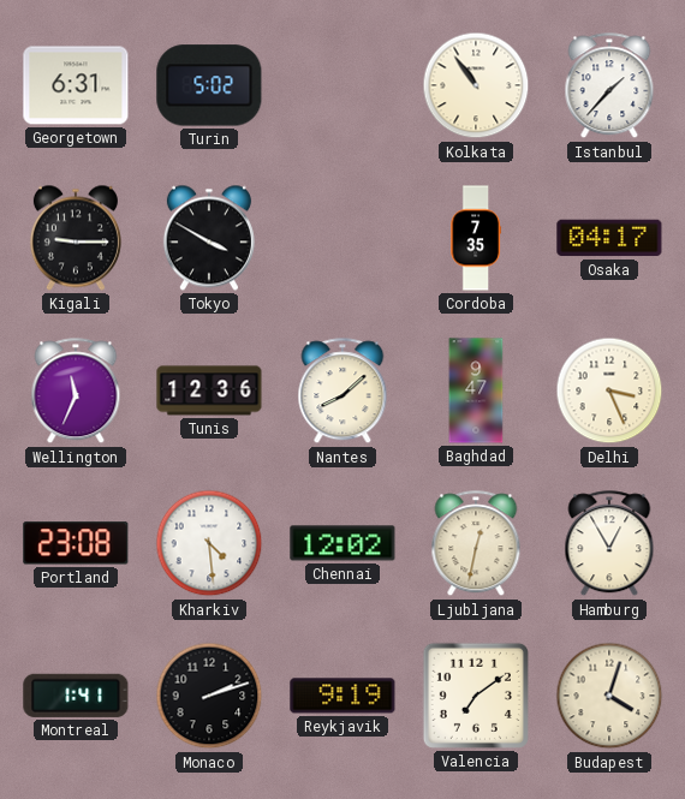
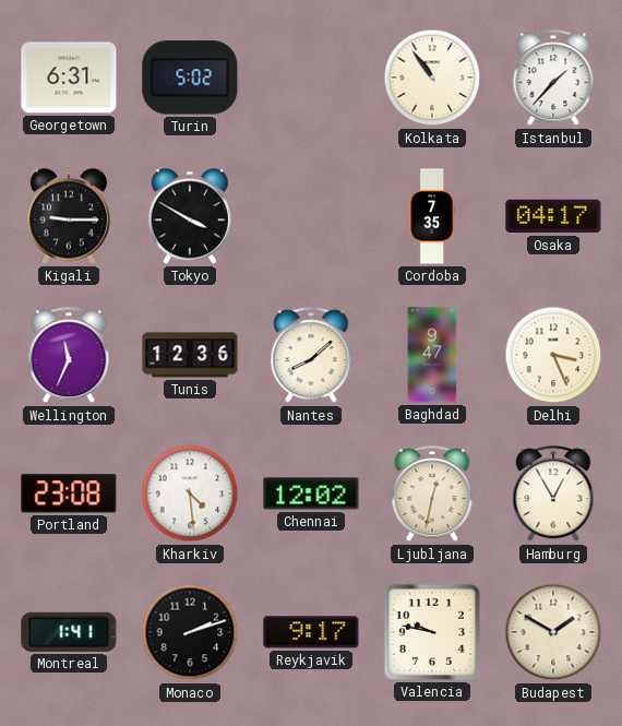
Reykjavik: 9:19 -> 9:17 (311, 632)
Valencia: 7:09 -> 9:47 (432, 632)
Budapest: 4:03 -> 1:50 (553, 632)
